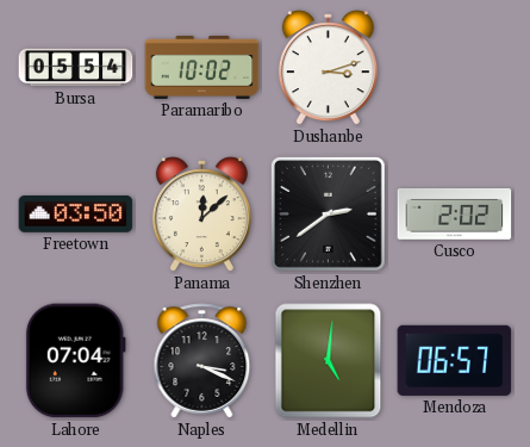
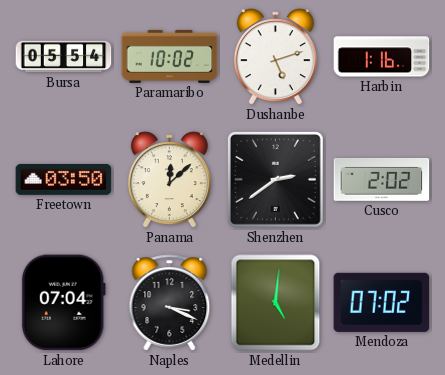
Dushanbe: 3:12 -> 5:12 (275, 57)
Harbin: none -> 1:16 (382, 57)
Mendoza: 06:57 -> 07:02 (382, 302)
